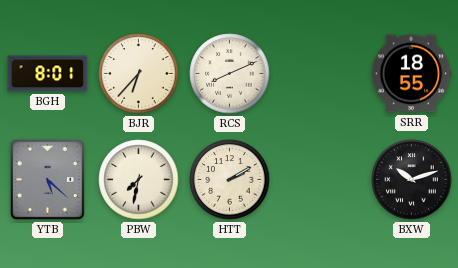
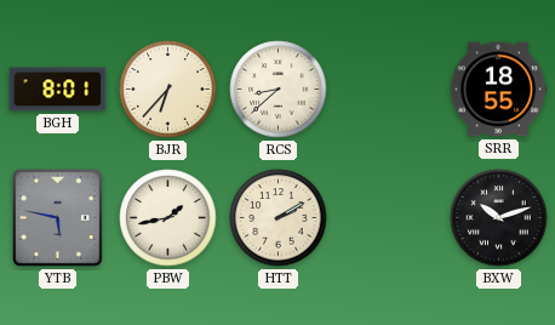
RCS: 8:11 -> 8:38 (279, 90)
YTB: 5:22 -> 5:47 (57, 217)
PBW: 7:32 -> 1:43 (168, 218)
